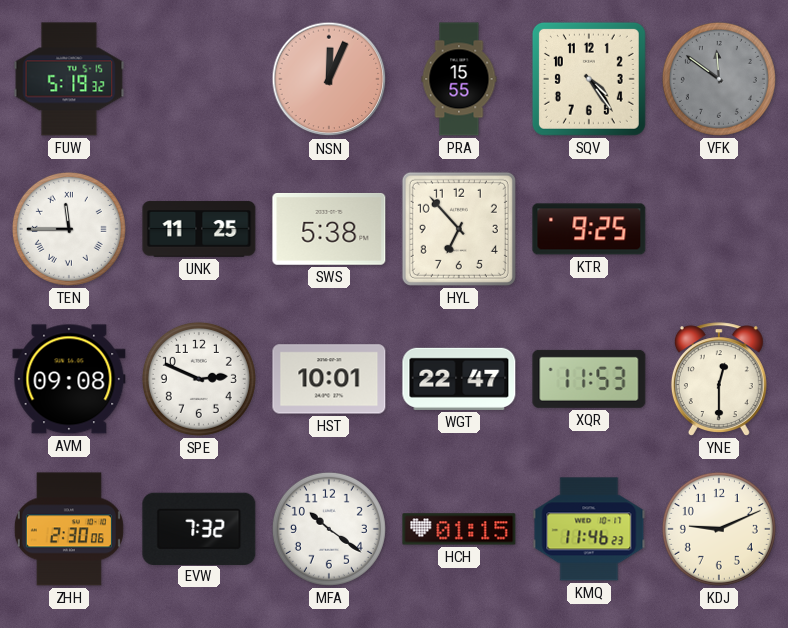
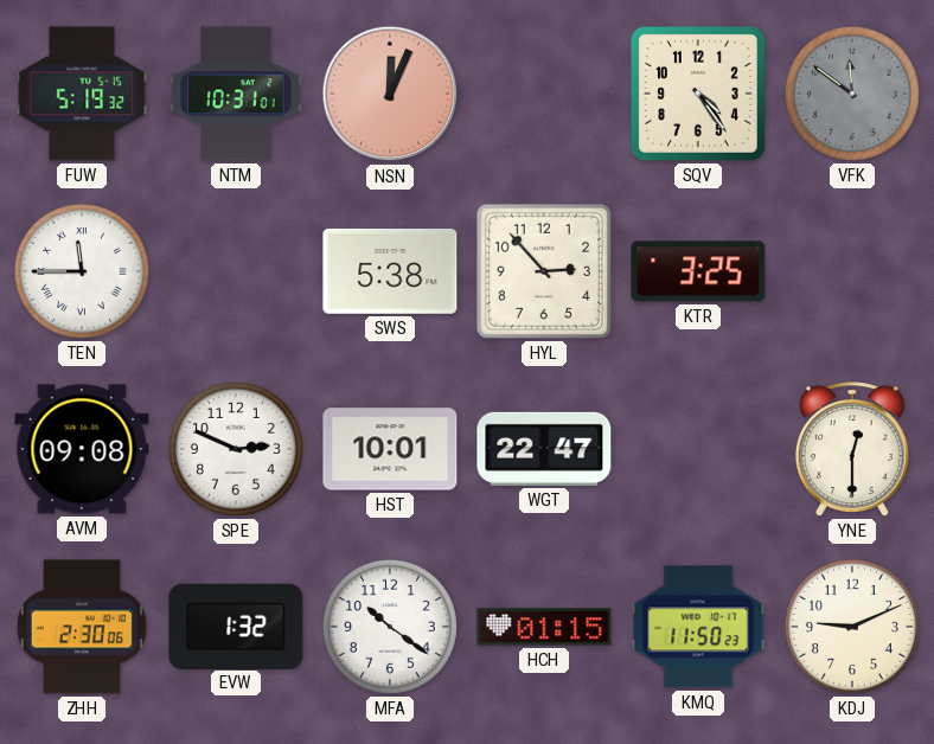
NTM: none -> 10:31 (236, 94)
PRA: 15:55 -> none (459, 79)
UNK: 11:25 -> none (199, 229)
HYL: 6:53 -> 2:53 (544, 271)
KTR: 9:25 -> 3:25 (698, 271)
XQR: 11:53 -> none (589, 379)
EVW: 7:32 -> 1:32 (236, 626)
KMQ: 11:46 -> 11:50 (698, 627)
